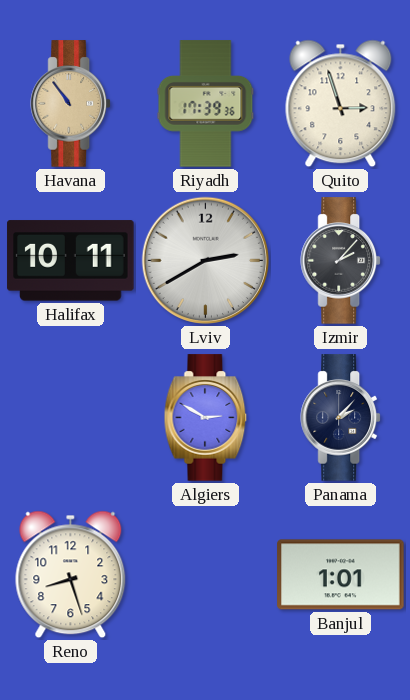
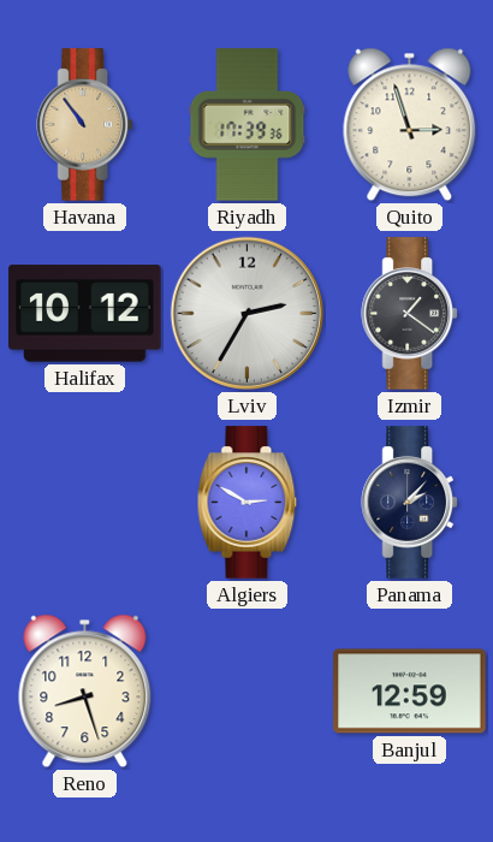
Halifax: 10:11 -> 10:12 (85, 314)
Lviv: 2:40 -> 2:35 (248, 314)
Izmir: 2:07 -> 1:21 (409, 314)
Banjul: 1:01 -> 12:59 (410, 692)
